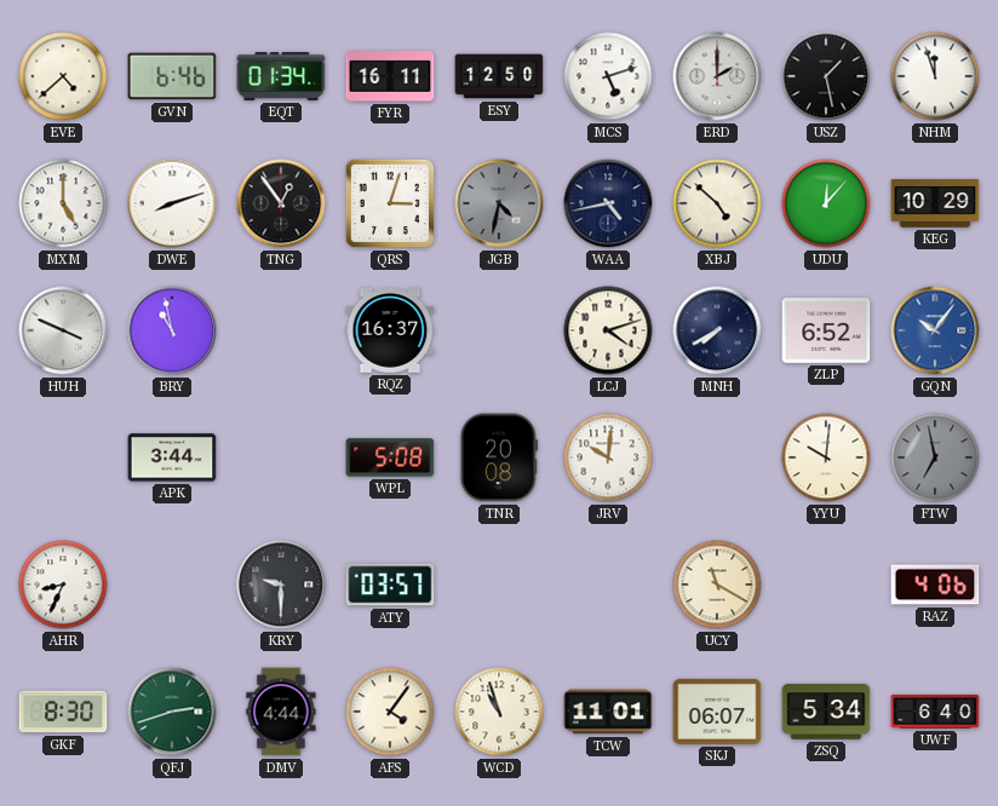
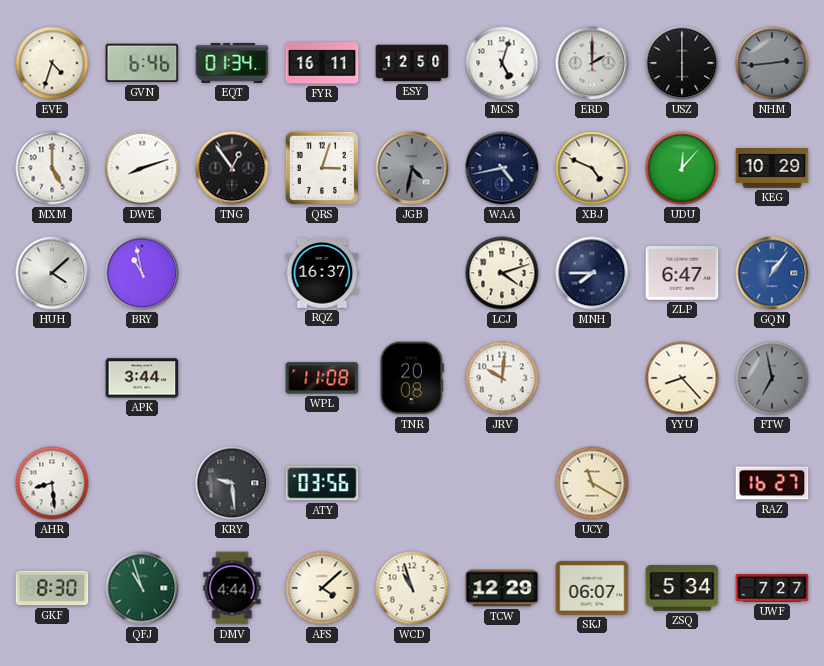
EVE: 4:38 -> 4:33 (52, 63)
MCS: 5:12 -> 5:03 (502, 63)
USZ: 1:28 -> 6:00 (682, 63)
NHM: 11:57 -> 2:44 (772, 63)
NHM dial: white -> grey (772, 63)
XBJ: 4:52 -> 4:49 (592, 168)
HUH: 3:49 -> 4:08 (52, 273)
MNH: 7:40 -> 7:45 (592, 273)
ZLP: 6:52 -> 6:47 (682, 274)
GQN: 10:06 -> 1:06 (772, 273)
WPL: 5:08 -> 11:08 (322, 378)
YYU: 10:01 -> 8:23 (682, 378)
AHR: 8:34 -> 8:29 (52, 483)
KRY: 9:30 -> 9:29 (232, 483)
ATY: 03:57 -> 03:56 (322, 483)
RAZ: 4:06 -> 16:27 (772, 483)
QFJ: 2:42 -> 10:57 (142, 588)
AFS: 4:06 -> 4:08 (322, 588)
TCW: 11:01 -> 12:29 (502, 588)
UWF: 6:40 -> 7:27 (772, 588)
